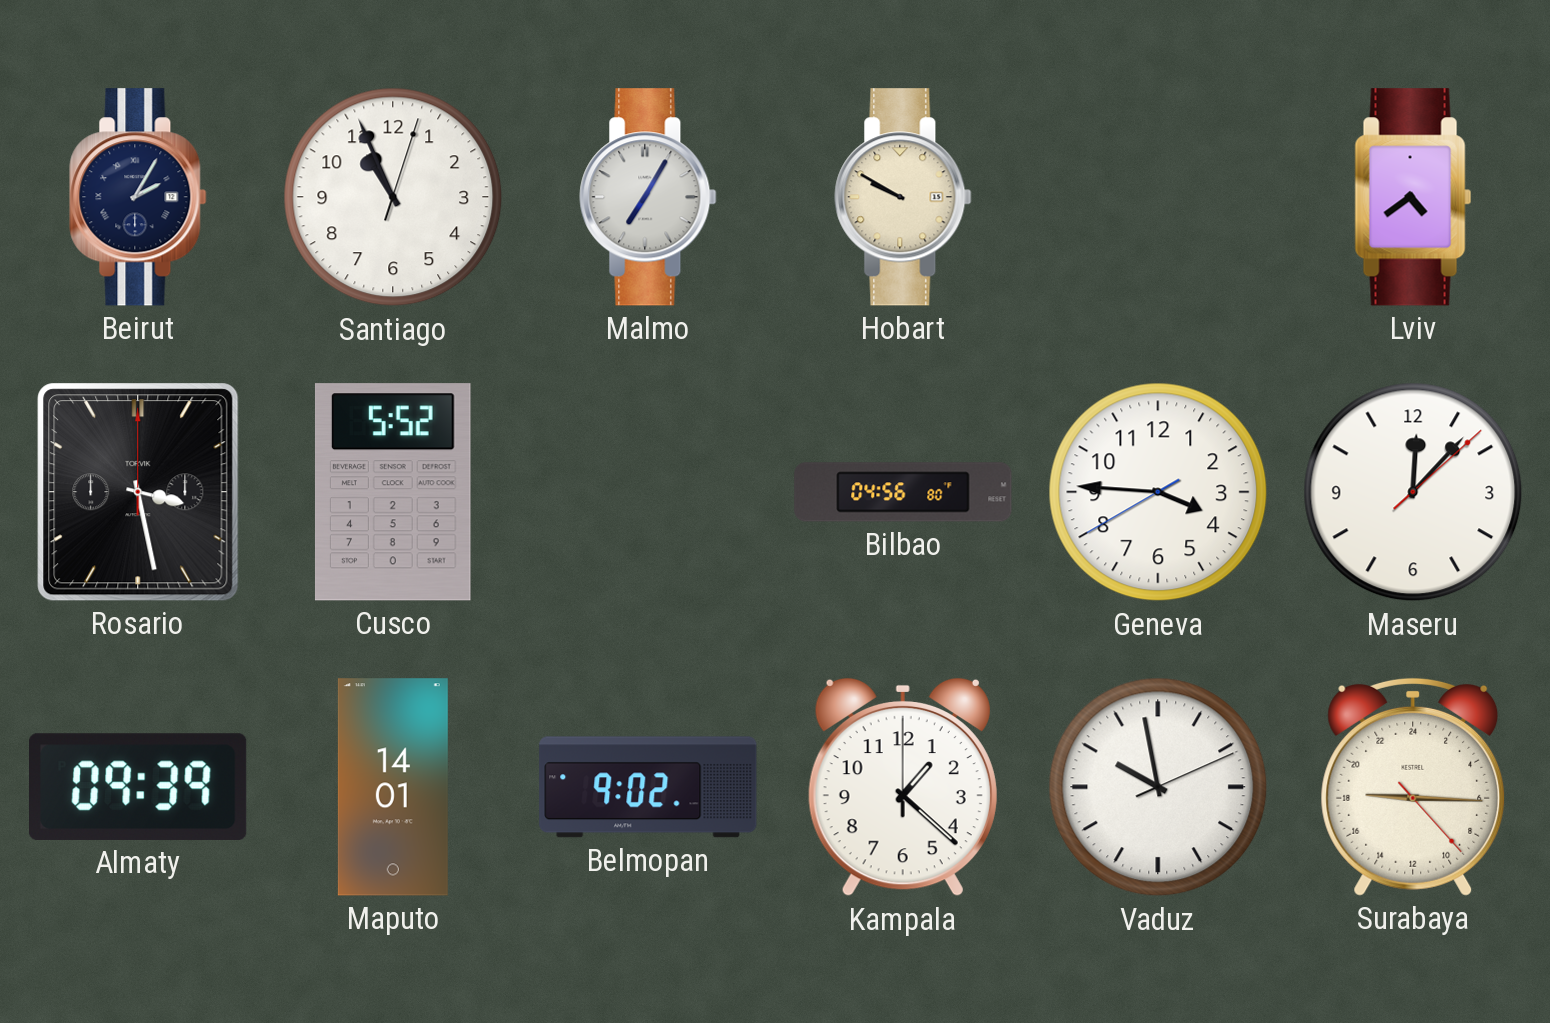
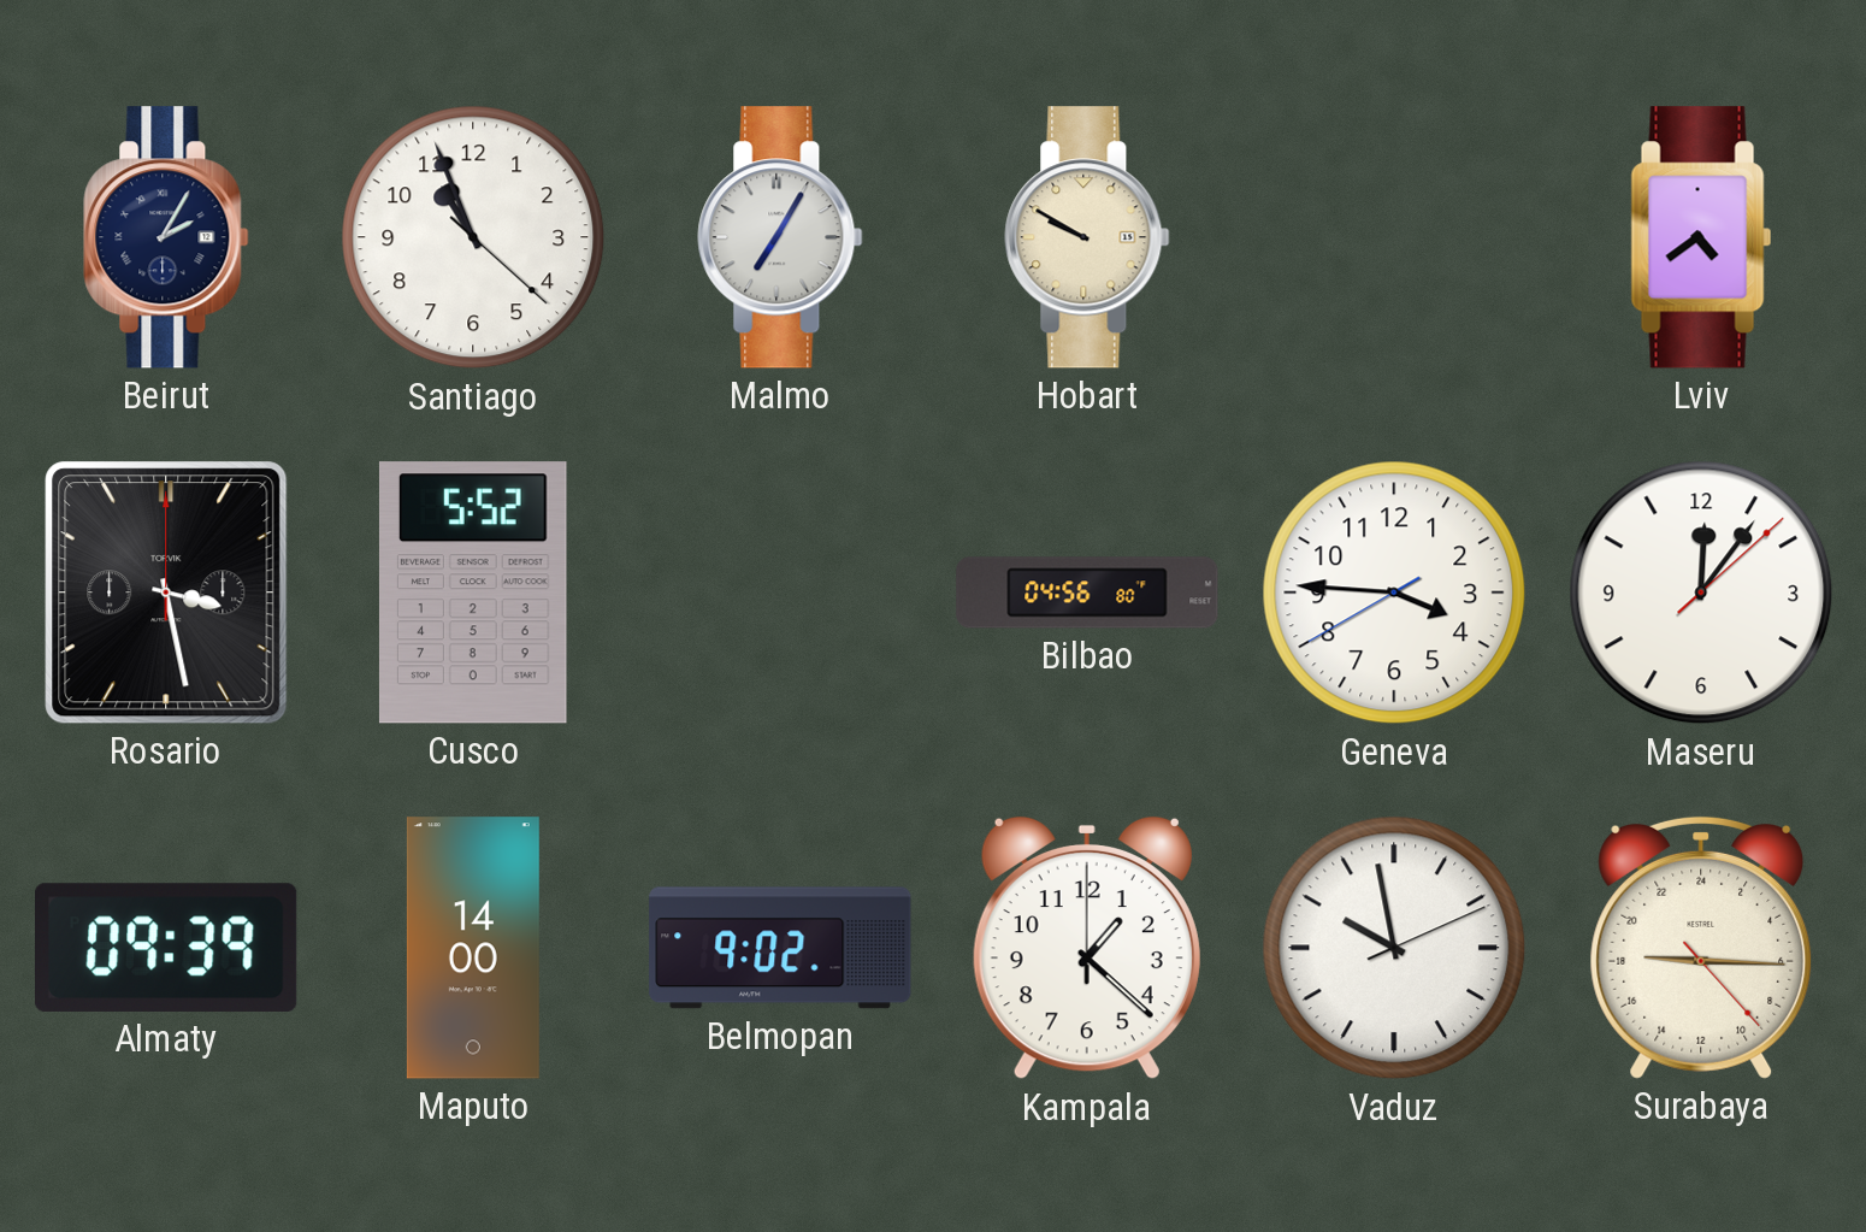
Santiago: 10:56:03 -> 10:56:22 (473, 237)
Maseru: 12:07 -> 12:06 (1701, 593)
Maputo: 14:01 -> 14:00 (473, 948)
